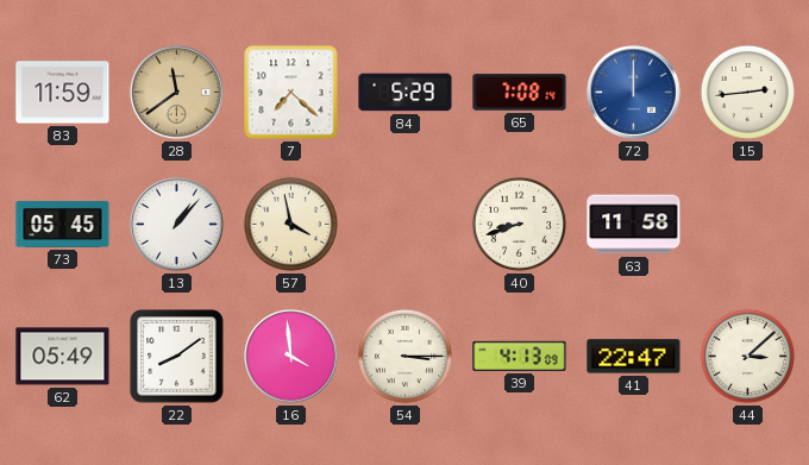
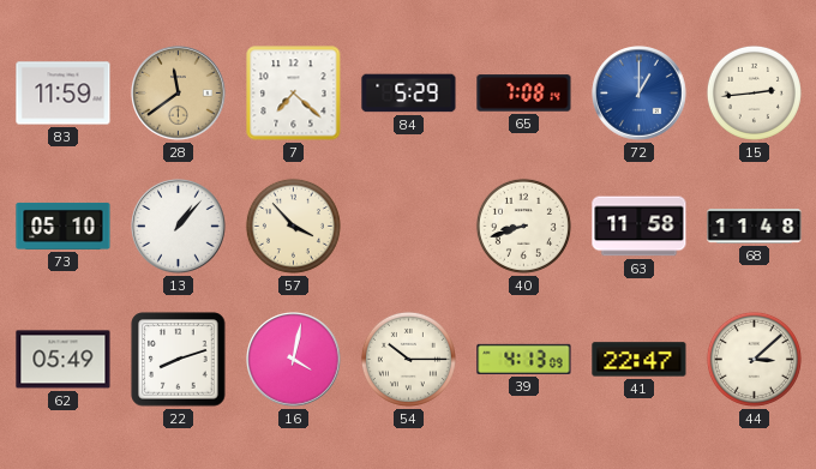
72: 12:00 -> 1:00 (640, 94)
73: 05:45 -> 05:10 (64, 226)
57: 3:58 -> 3:53 (293, 226)
68: none -> 11:48 (755, 227)
22: 8:09 -> 8:12 (179, 360)
16: 3:59 -> 4:02 (294, 360)
54: 3:15 -> 10:15 (408, 359)
